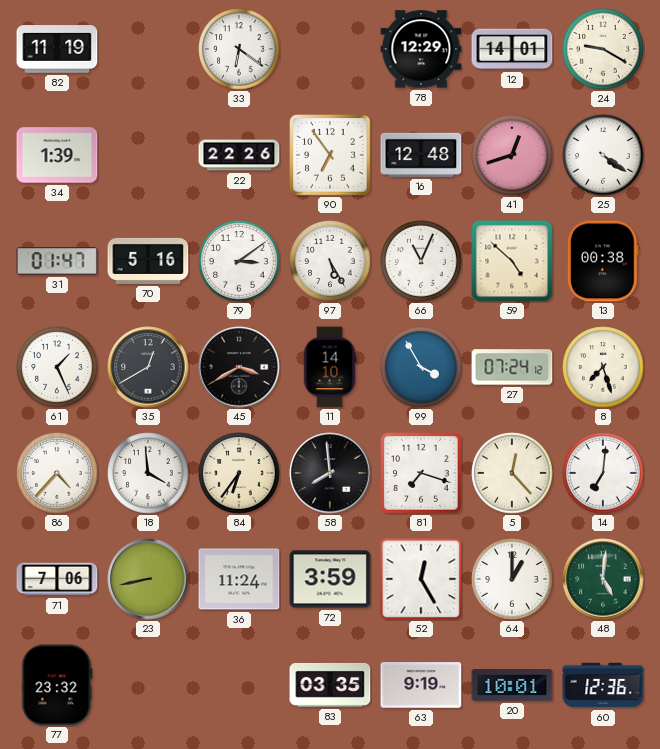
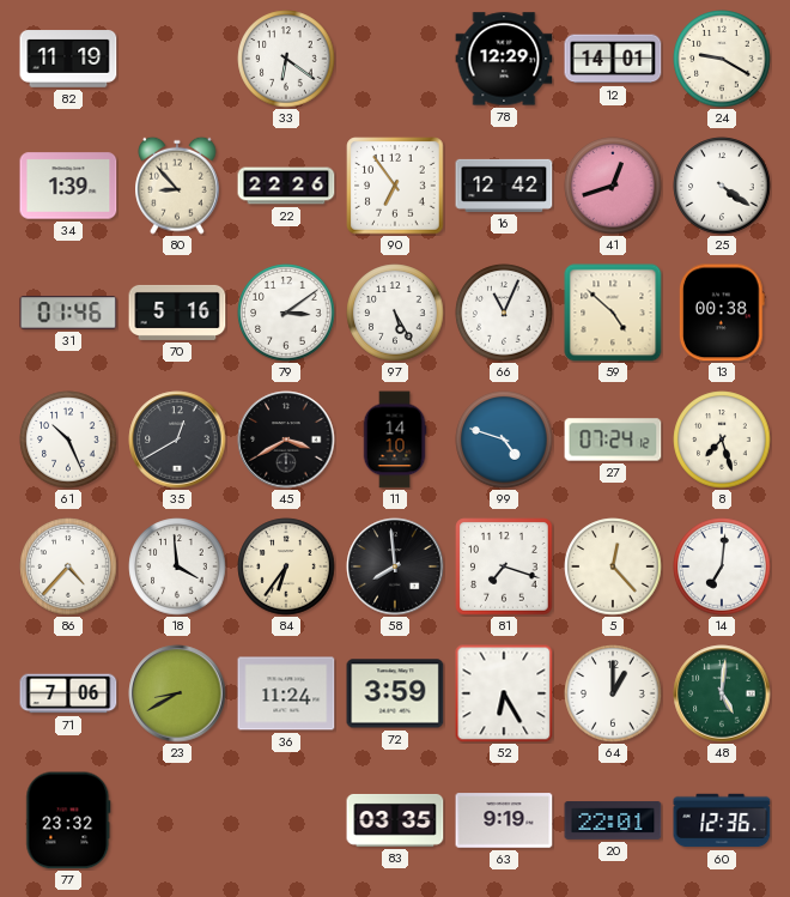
80: none -> 8:53 (177, 186)
16: 12:48 -> 12:42 (504, 186)
31: 01:47 -> 01:46 (68, 313)
61: 1:26 -> 10:26 (68, 440)
99: 3:55 -> 4:48 (504, 440)
23: 8:43 -> 8:40 (177, 693)
52: 12:25 -> 6:25 (504, 693)
20: 10:01 -> 22:01 (613, 822)
